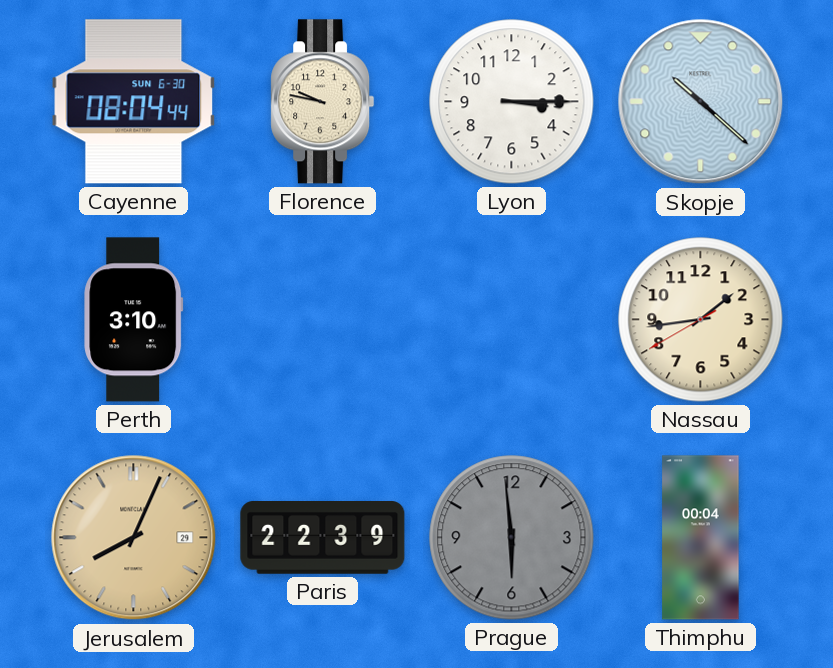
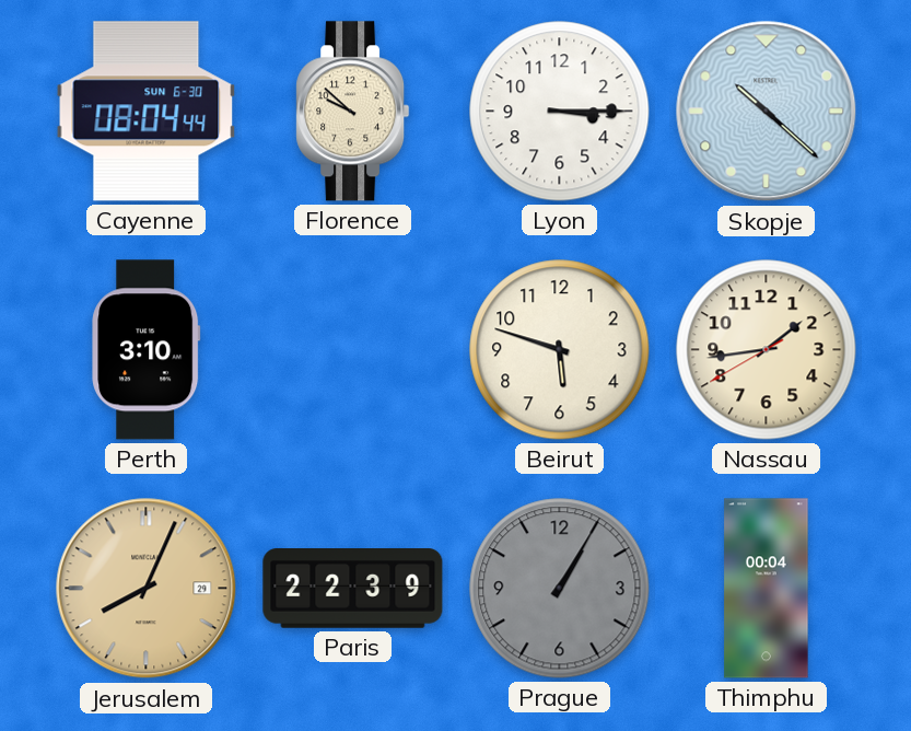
Florence: 9:47 -> 9:52 (353, 112)
Beirut: none -> 5:48 (560, 350)
Prague: 5:59 -> 1:05 (560, 589)
